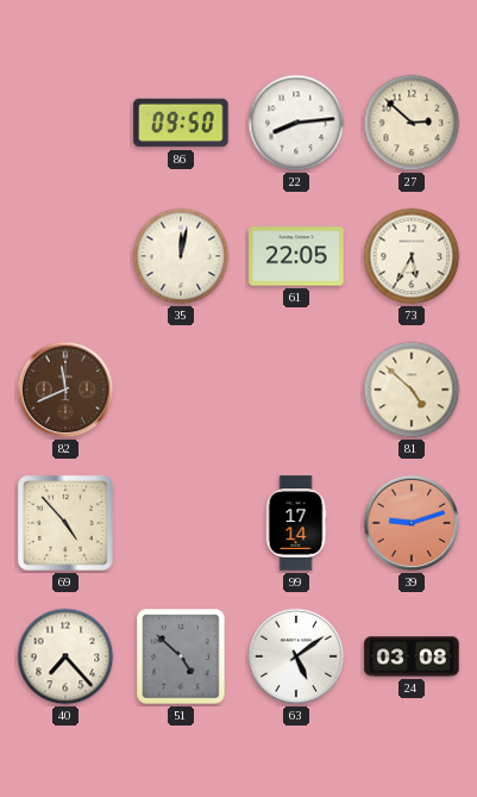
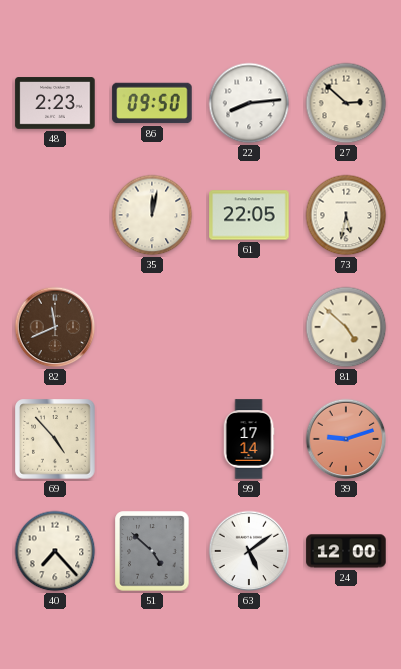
48: none -> 2:23 (55, 103)
73: 5:35 -> 5:32 (346, 215)
24: 03:08 -> 12:00 (346, 551)
